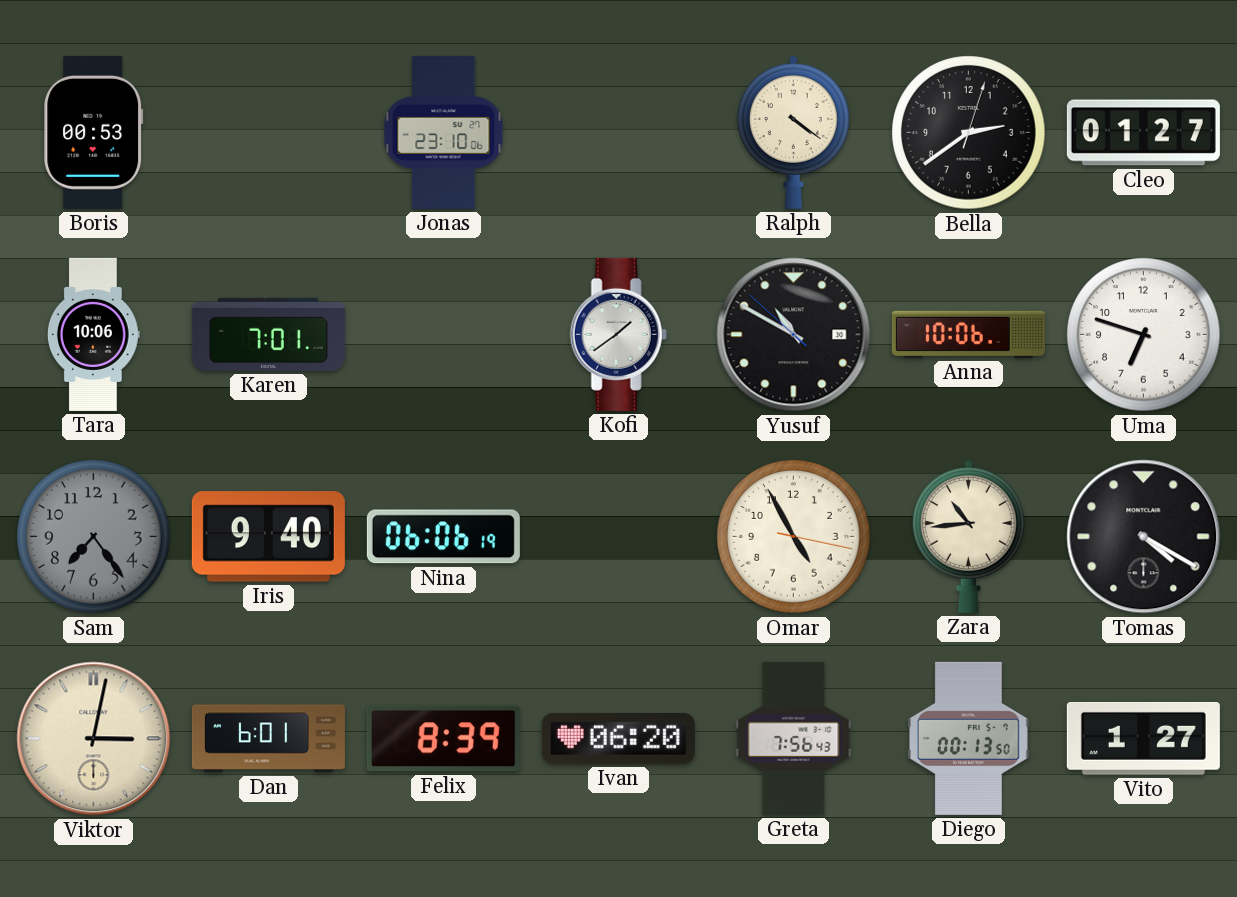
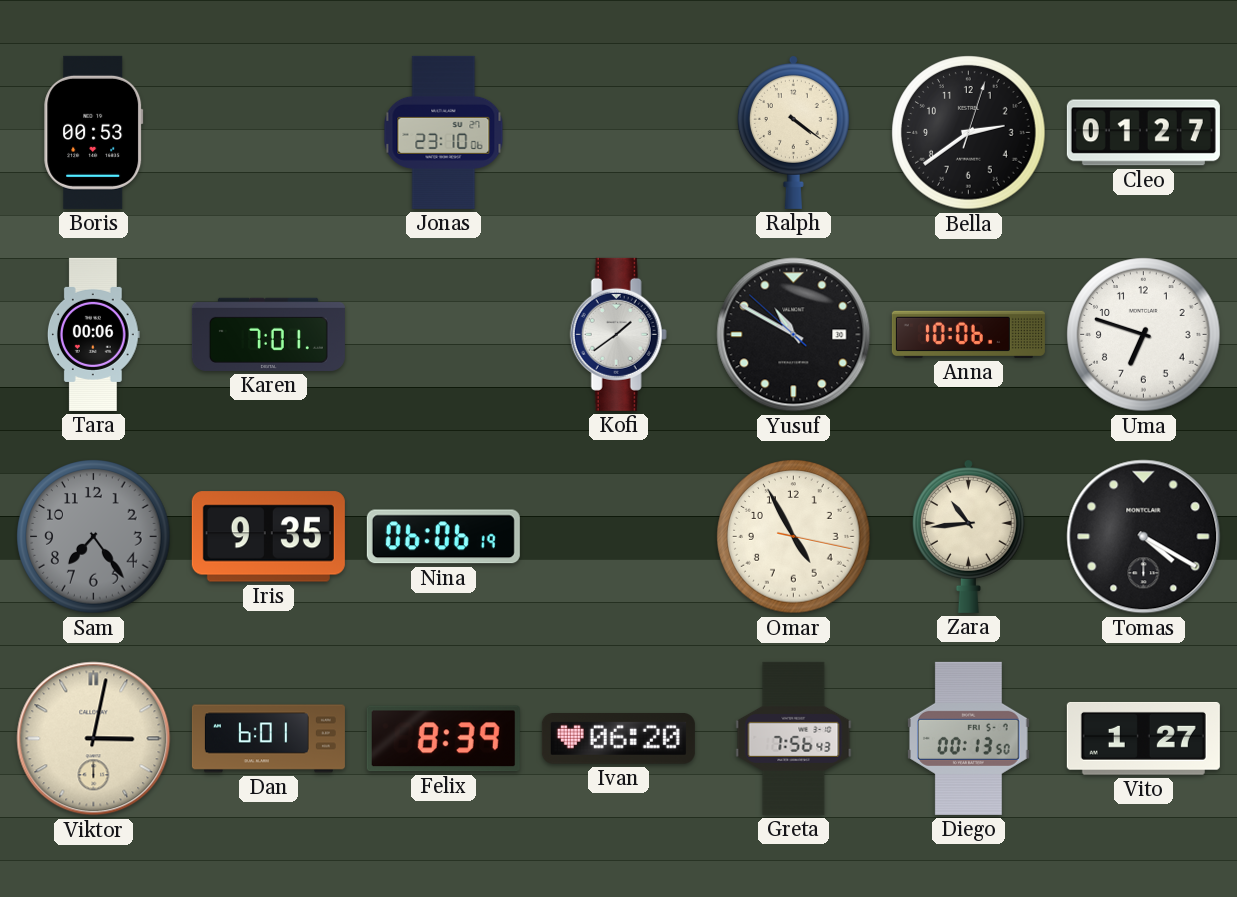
Tara: 10:06 -> 00:06 (93, 334)
Iris: 9:40 -> 9:35 (268, 537)
